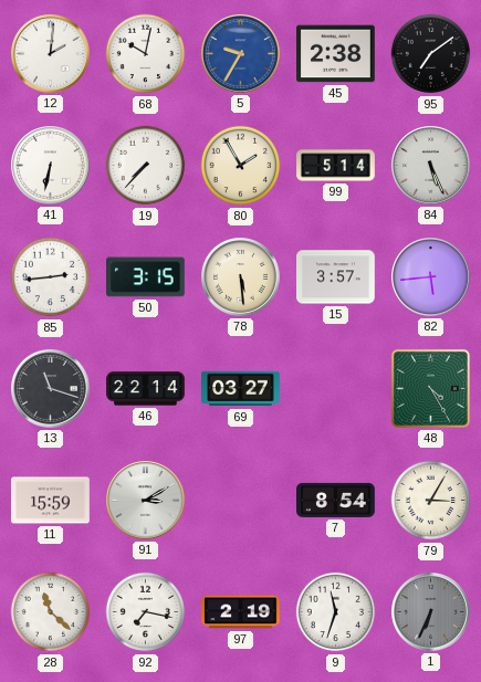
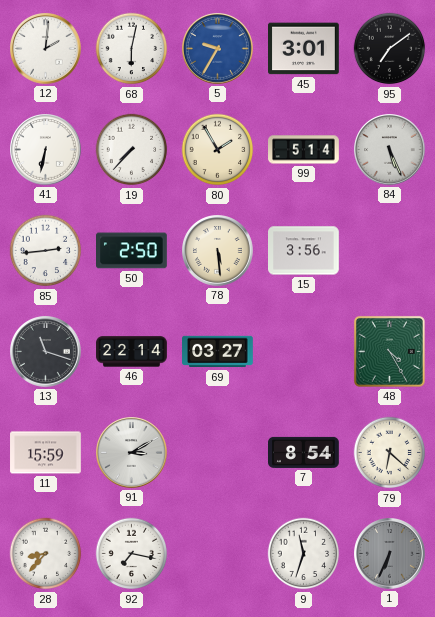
68: 10:02 -> 6:02 (132, 49)
45: 2:38 -> 3:01 (304, 49)
50: 3:15 -> 2:50 (132, 251)
15: 3:57 -> 3:56 (304, 251)
82: 5:44 -> none (431, 277)
79: 3:05 -> 6:22 (390, 453)
28: 11:22 -> 8:37 (46, 554)
97: 2:19 -> none (241, 612)
